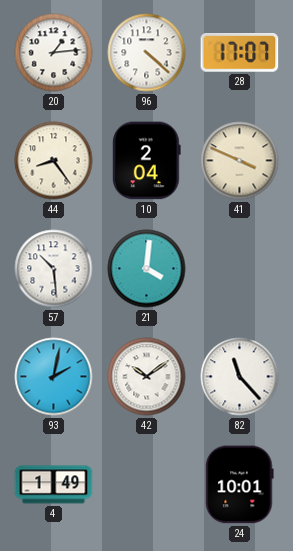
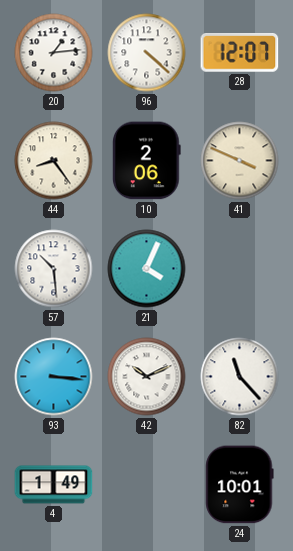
28: 17:07 -> 12:07 (240, 53)
10: 2:04 -> 2:06 (147, 161)
21: 4:01 -> 4:04 (147, 269)
93: 2:02 -> 3:16 (54, 377)
42: 10:09 -> 10:11 (147, 377)
